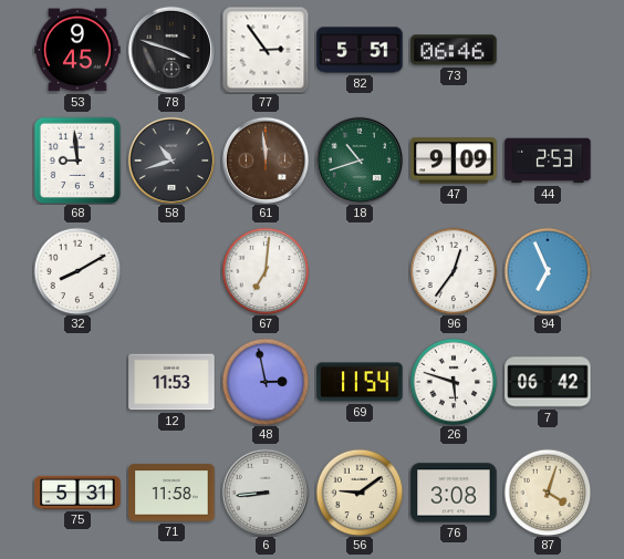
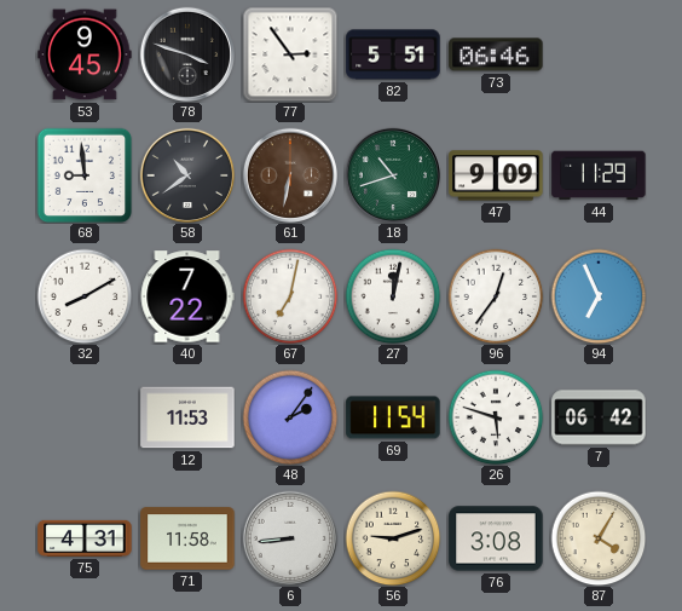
58: 10:42 -> 10:39 (186, 174)
61: 11:59 -> 6:32 (289, 174)
44: 2:53 -> 11:29 (599, 175)
40: none -> 7:22 (187, 296)
67: 7:01 -> 7:02 (290, 296)
27: none -> 12:02 (393, 296)
48: 2:58 -> 2:06 (290, 417)
75: 5:31 -> 4:31 (85, 538)
56: 9:09 -> 9:12 (393, 538)
87: 4:03 -> 4:05 (599, 538)
